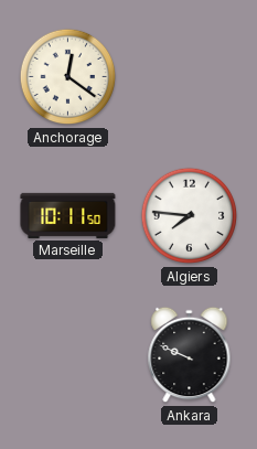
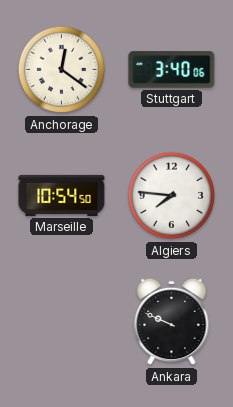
Stuttgart: none -> 3:40 (172, 70)
Marseille: 10:11 -> 10:54 (62, 195)
